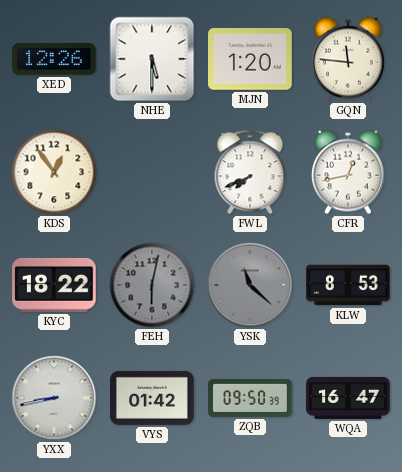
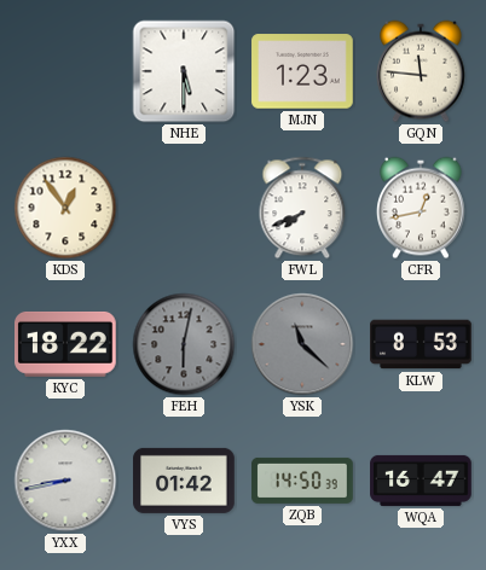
XED: 12:26 -> none (55, 59)
MJN: 1:20 -> 1:23 (302, 71)
ZQB: 09:50 -> 14:50 (302, 481)
